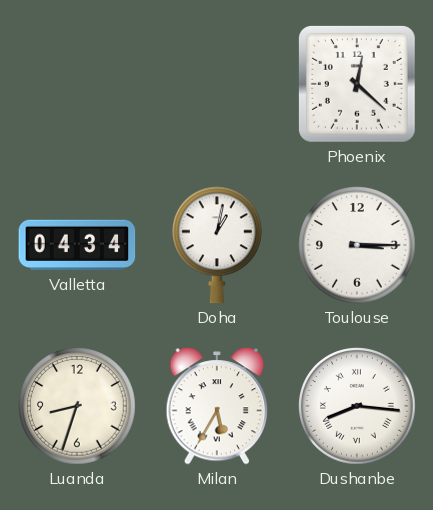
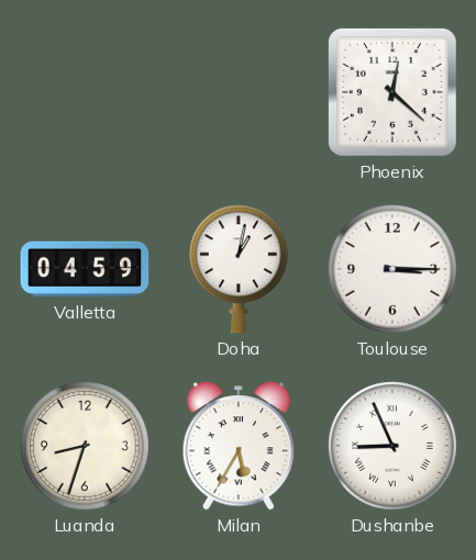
Valletta: 04:34 -> 04:59 (85, 269)
Dushanbe: 8:16 -> 8:56 (392, 446)
